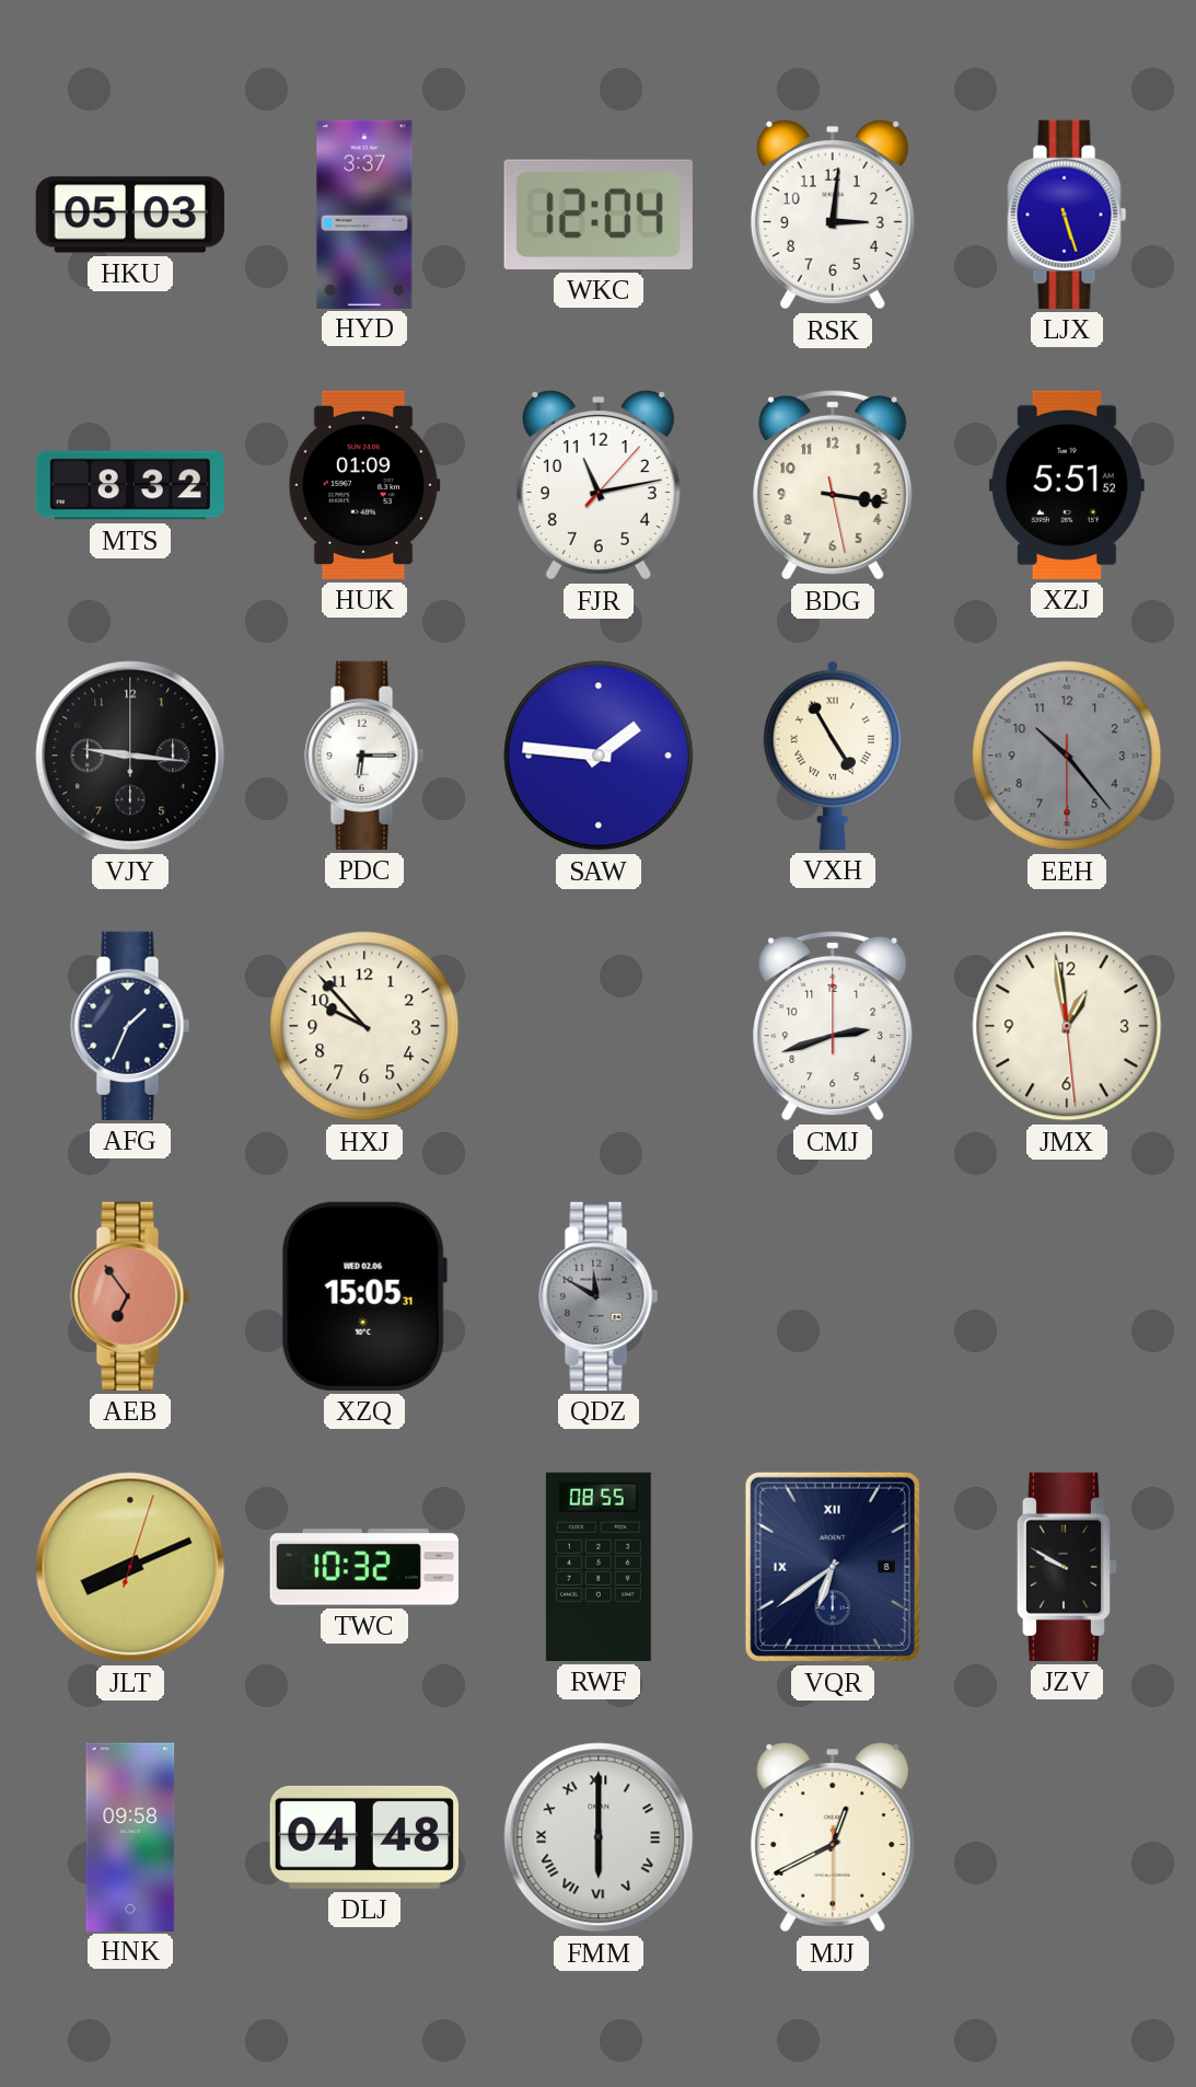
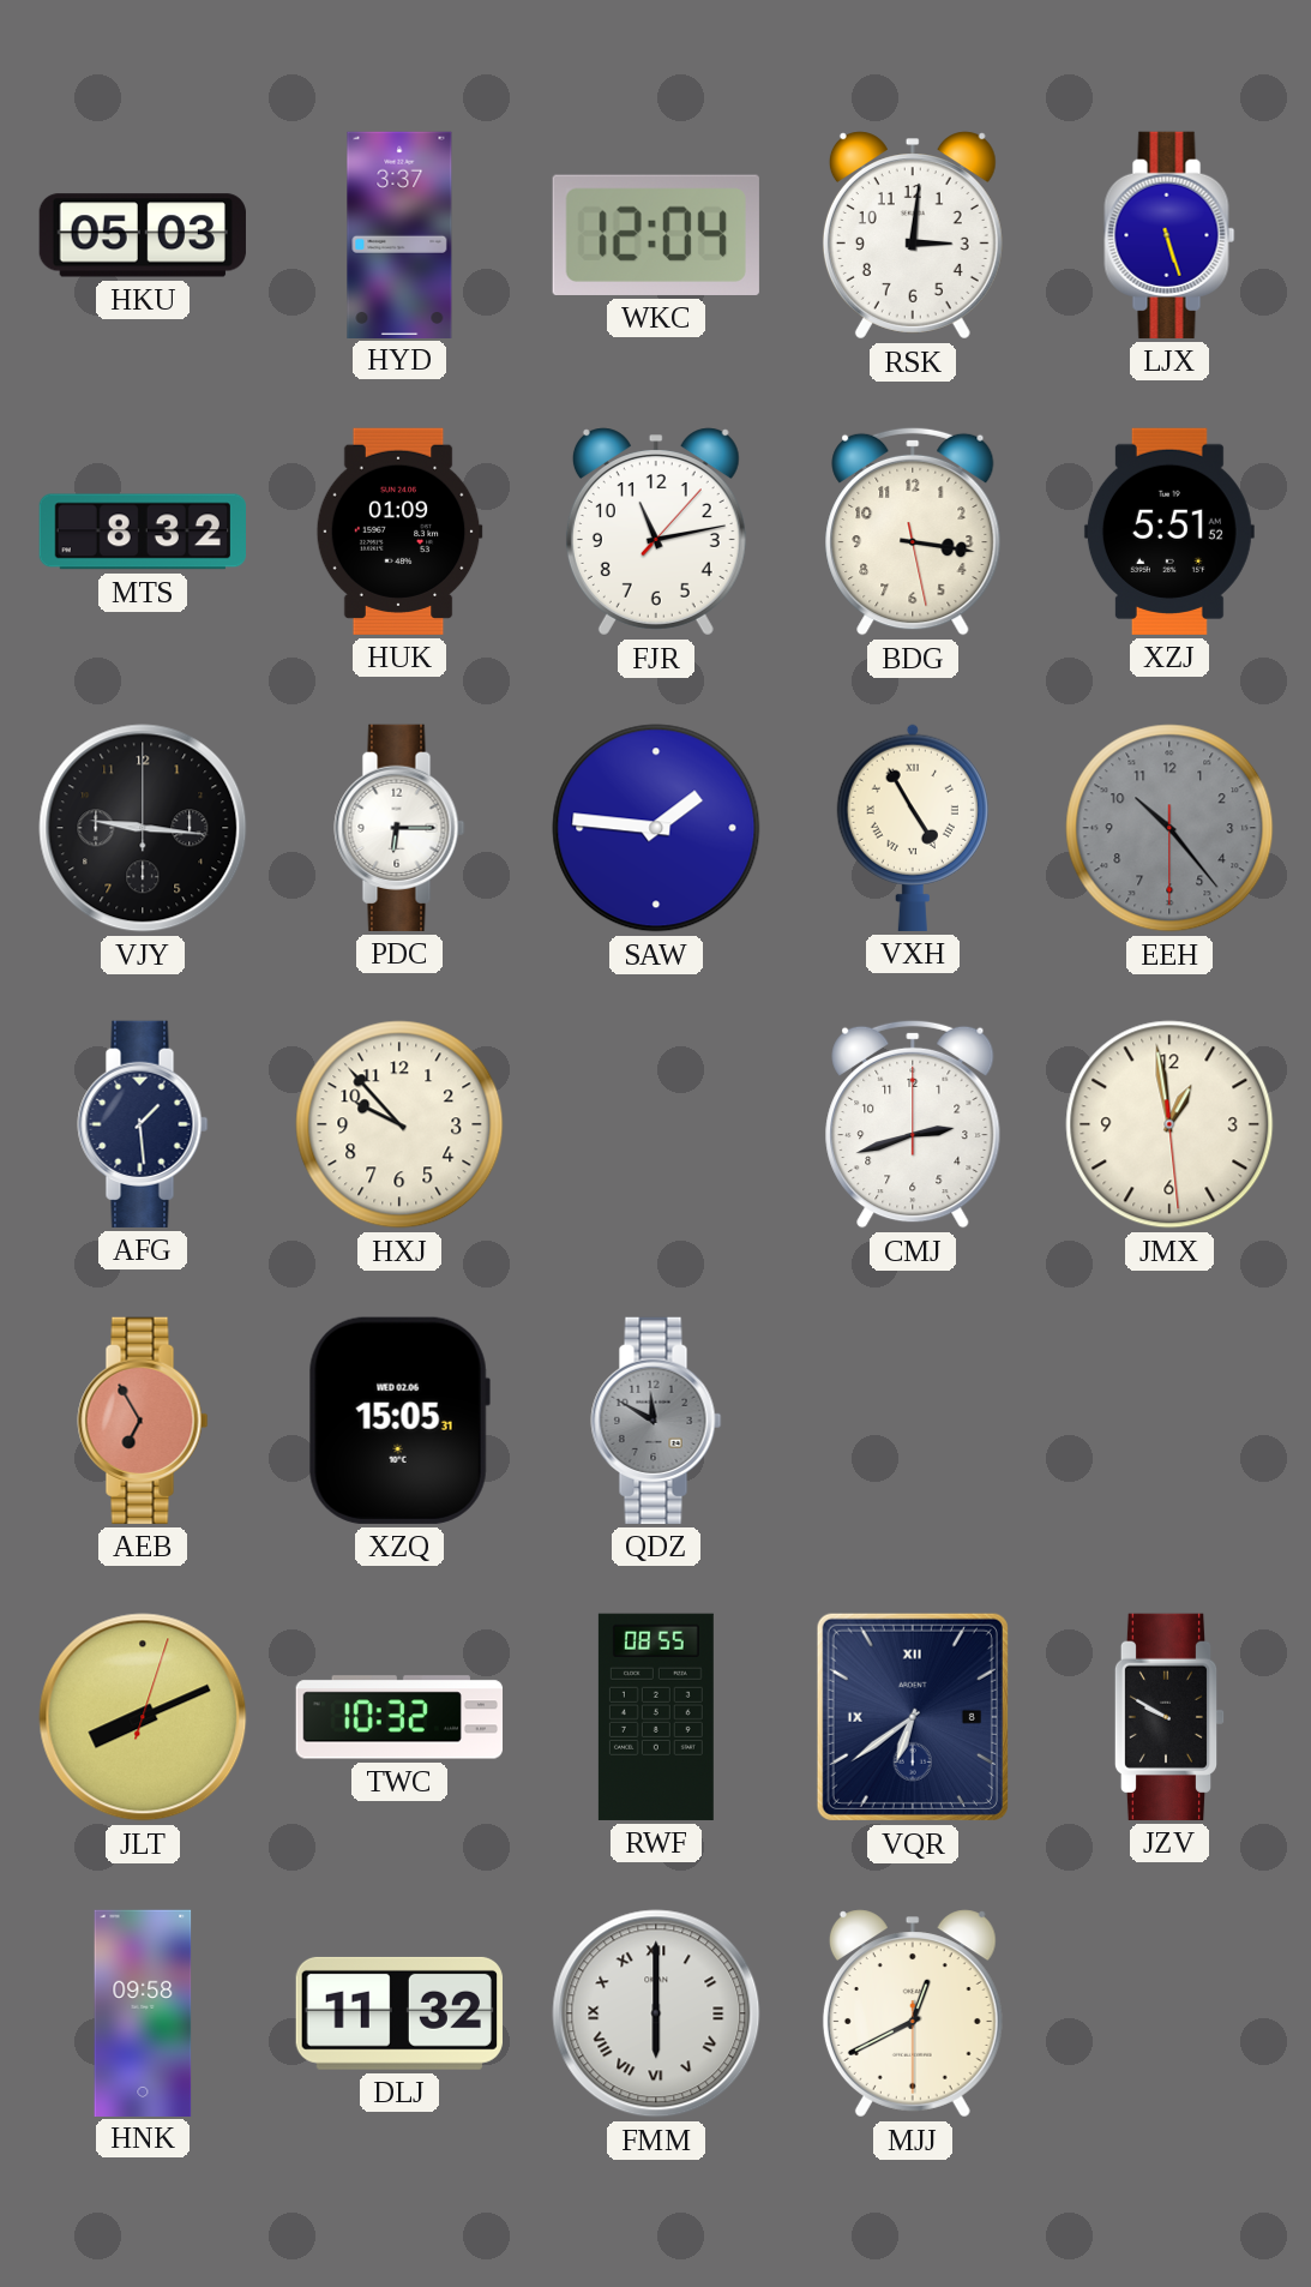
AFG: 1:34 -> 1:29 (143, 1124)
AEB: 6:54 -> 6:55 (143, 1421)
DLJ: 04:48 -> 11:32 (399, 2013)
